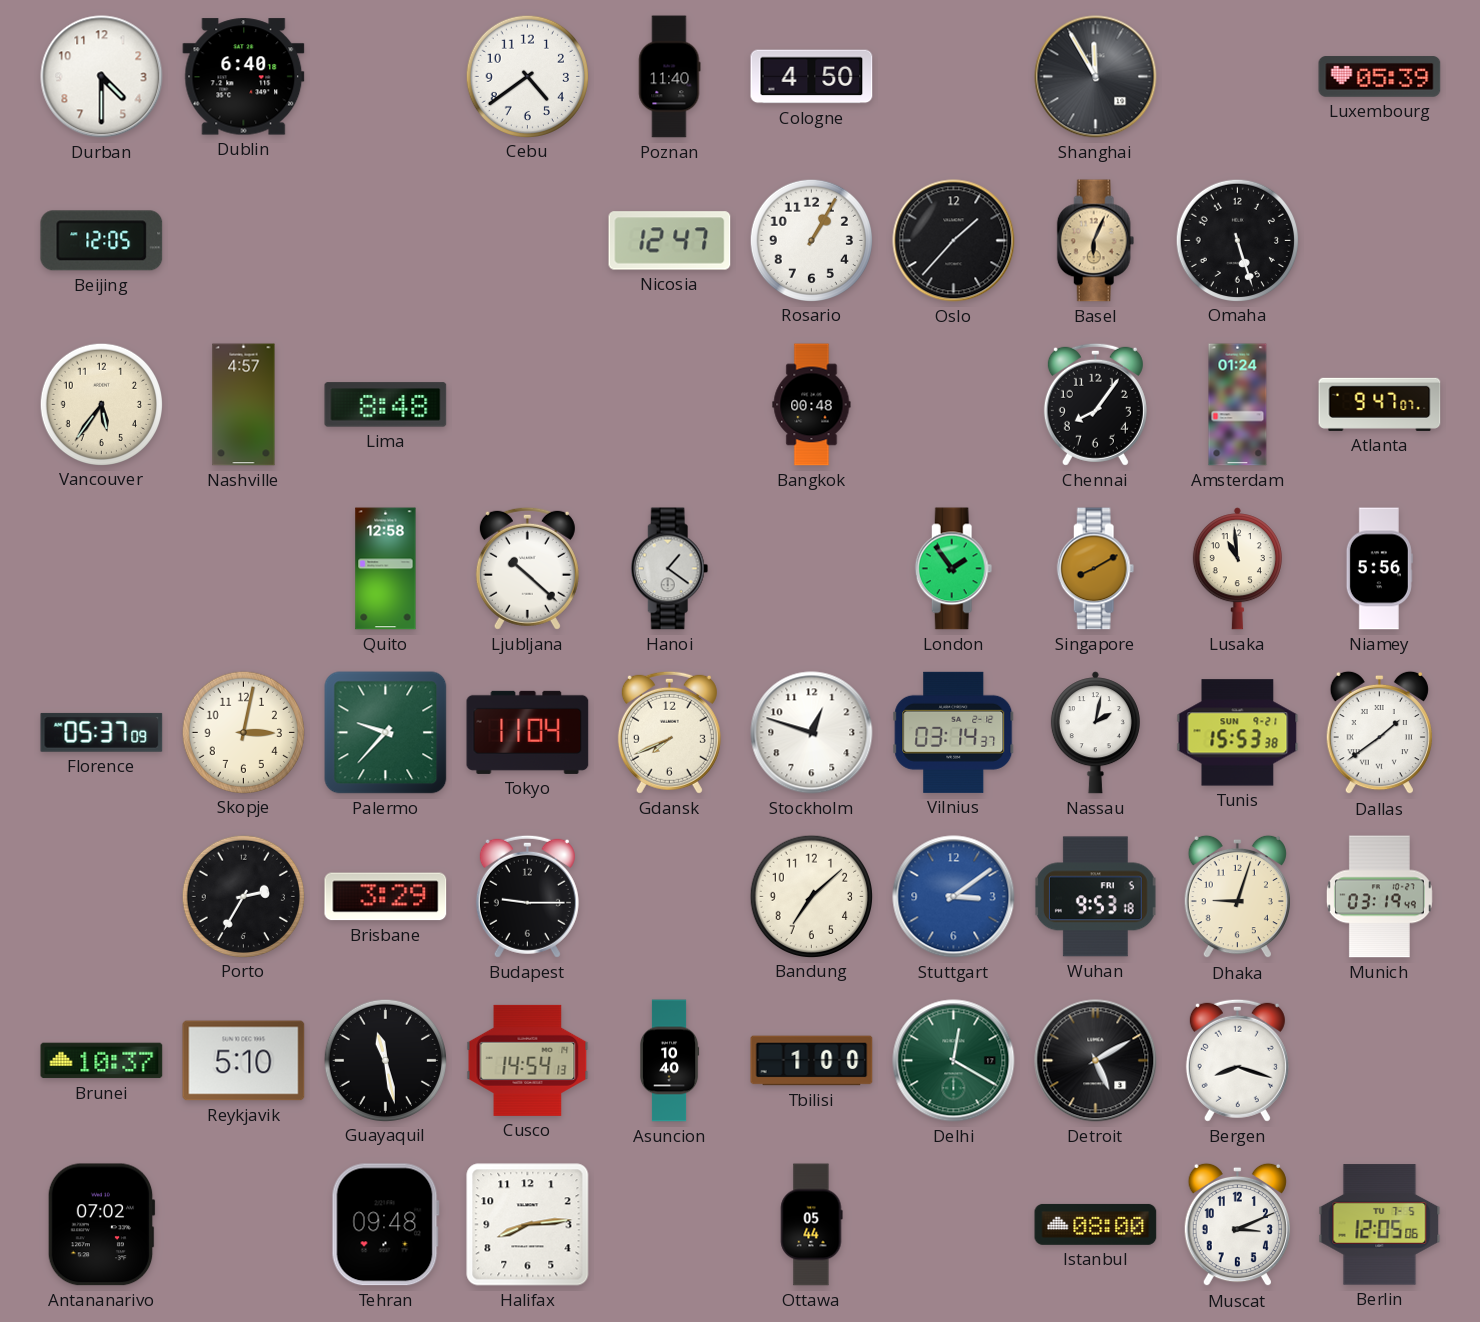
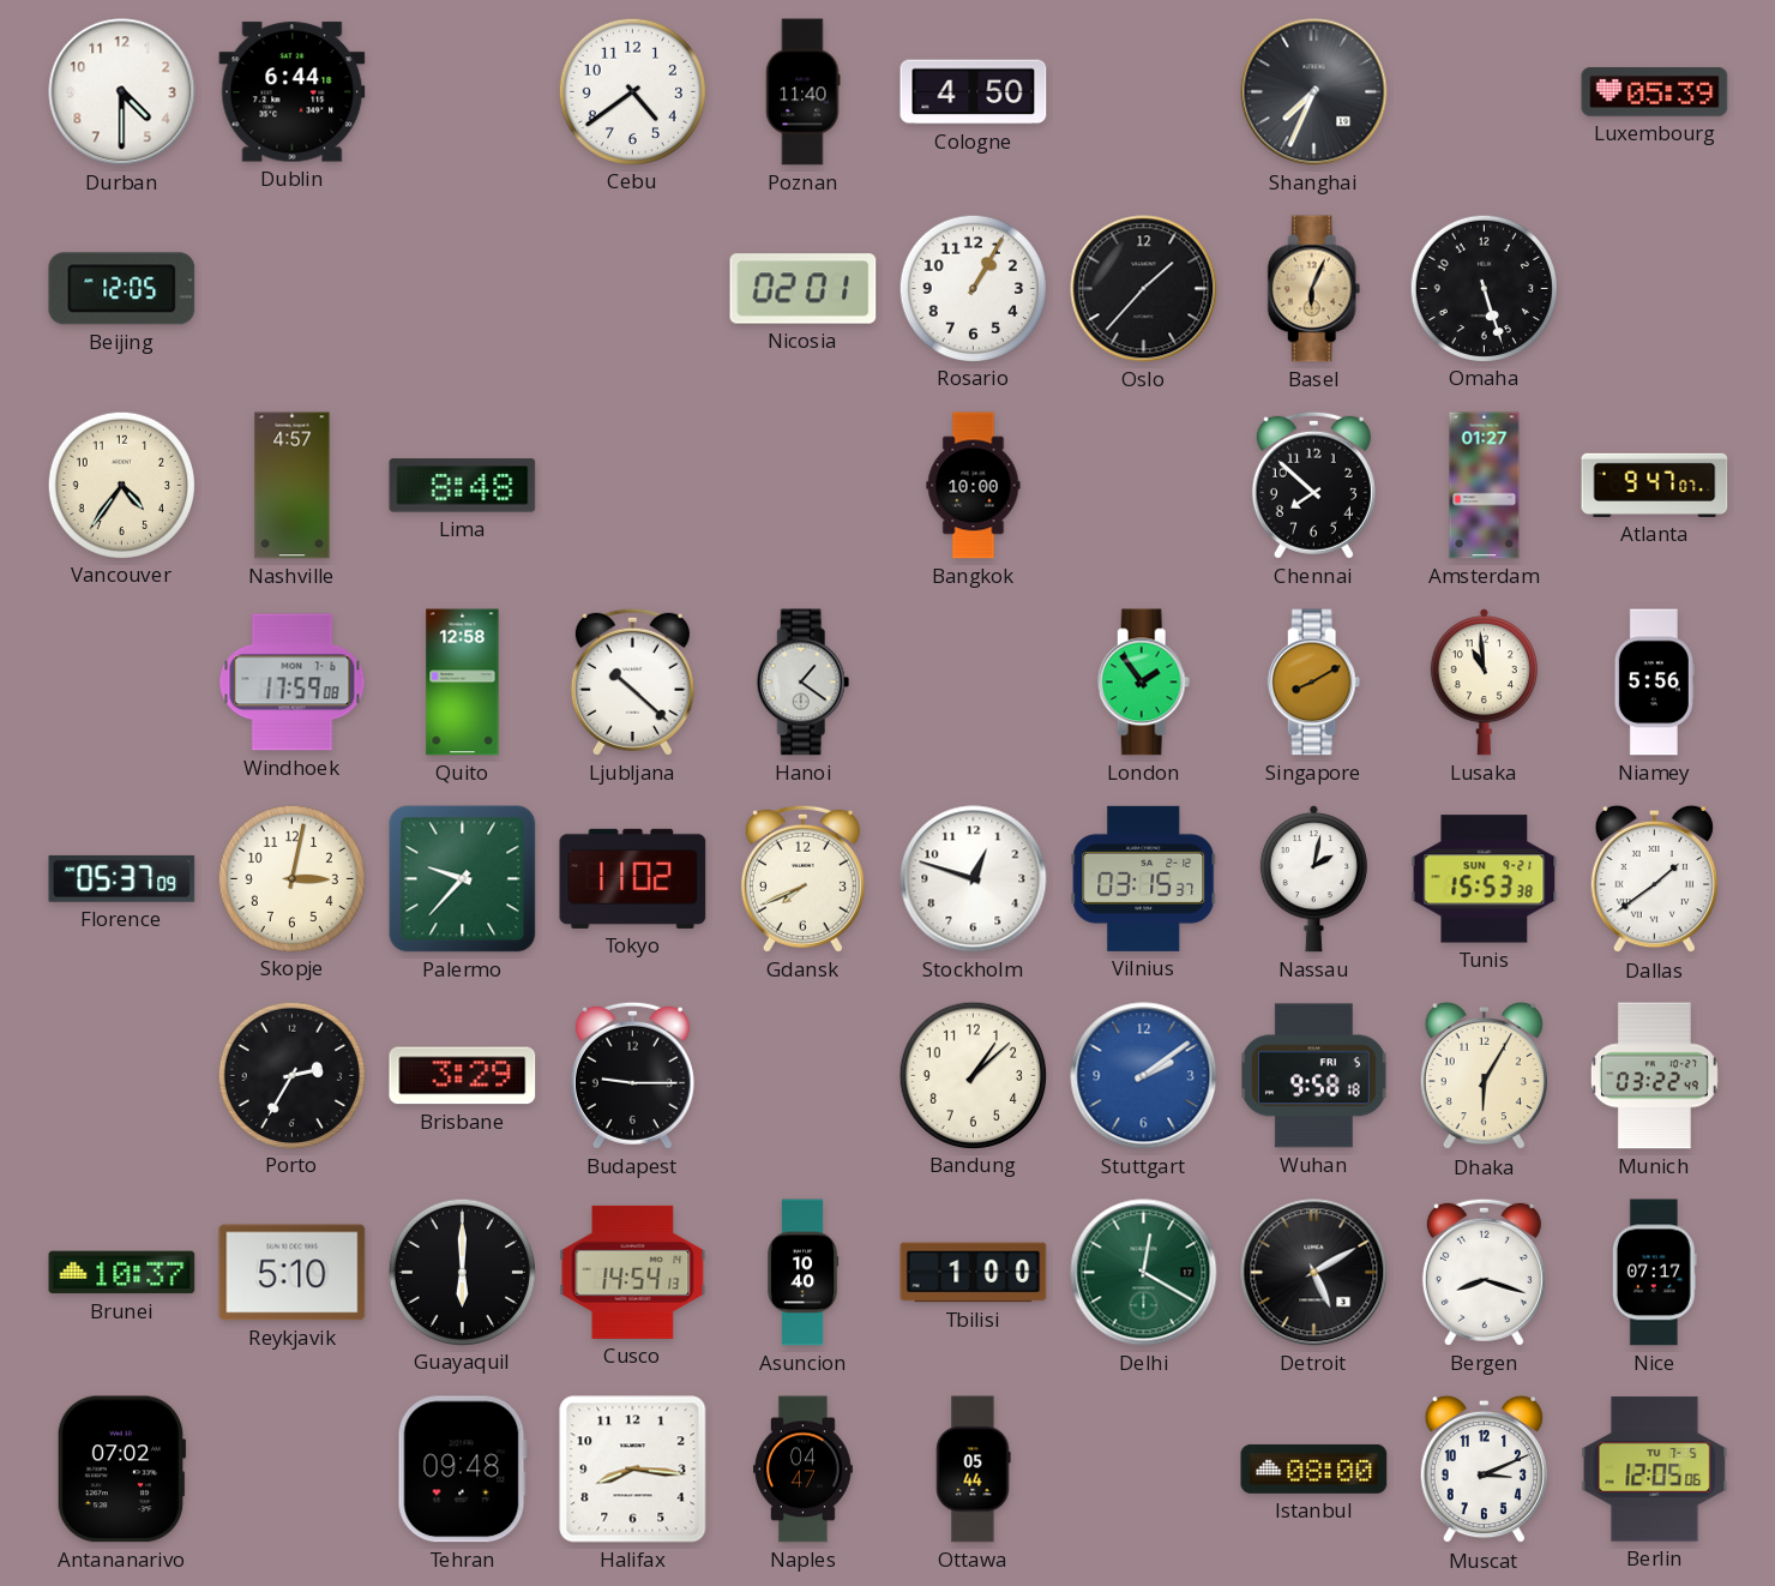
Dublin: 6:40 -> 6:44 (293, 92)
Shanghai: 11:55 -> 7:34 (1314, 92)
Nicosia: 12:47 -> 02:01 (804, 289)
Vancouver: 5:36 -> 4:36 (121, 485)
Bangkok: 00:48 -> 10:00 (974, 486)
Chennai: 8:06 -> 7:52 (1313, 485)
Amsterdam: 01:24 -> 01:27 (1485, 486)
Windhoek: none -> 17:59 (293, 683)
Tokyo: 11:04 -> 11:02 (633, 878)
Vilnius: 03:14 -> 03:15 (1144, 878)
Bandung: 7:08 -> 1:08 (973, 1075)
Stuttgart: 3:09 -> 2:09 (1144, 1076)
Wuhan: 9:53 -> 9:58 (1313, 1076)
Dhaka: 9:03 -> 6:05 (1484, 1076)
Munich: 03:19 -> 03:22 (1654, 1076)
Guayaquil: 11:28 -> 6:00 (462, 1272)
Nice: none -> 07:17 (1654, 1273)
Halifax: 8:14 -> 8:16 (633, 1470)
Naples: none -> 04:47 (802, 1470)
